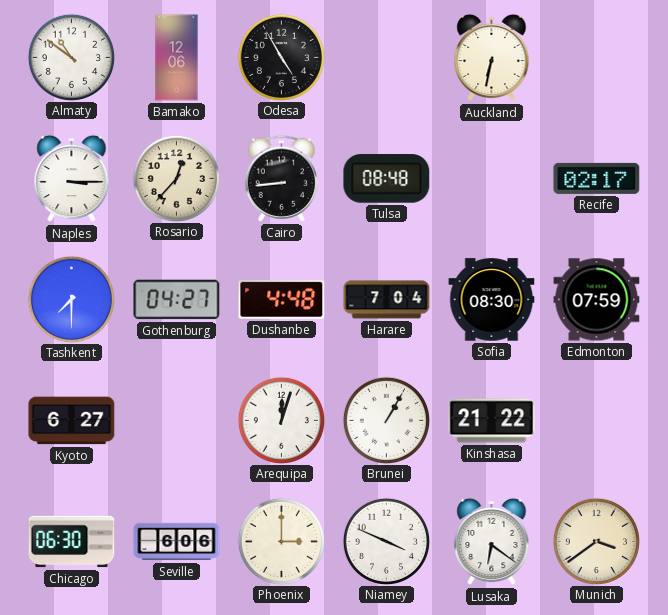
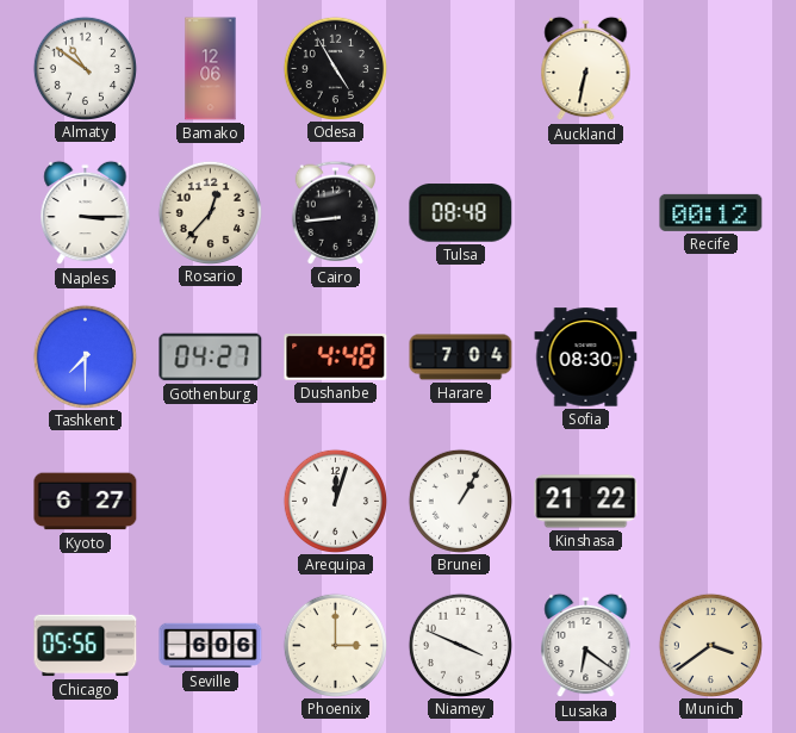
Recife: 02:17 -> 00:12 (711, 212)
Edmonton: 07:59 -> none (597, 300)
Chicago: 06:30 -> 05:56 (86, 646)
